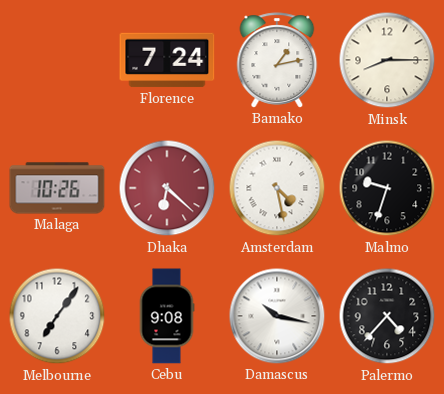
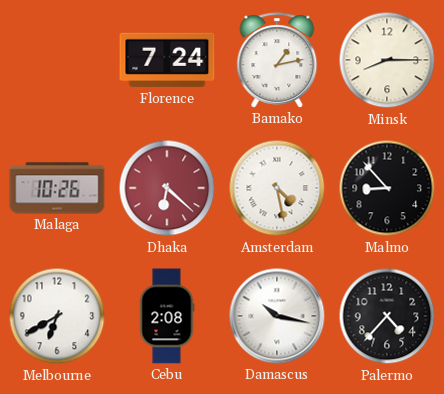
Malmo: 9:33 -> 8:53 (387, 188)
Melbourne: 7:06 -> 6:40 (57, 316)
Cebu: 9:08 -> 2:08 (167, 316)
